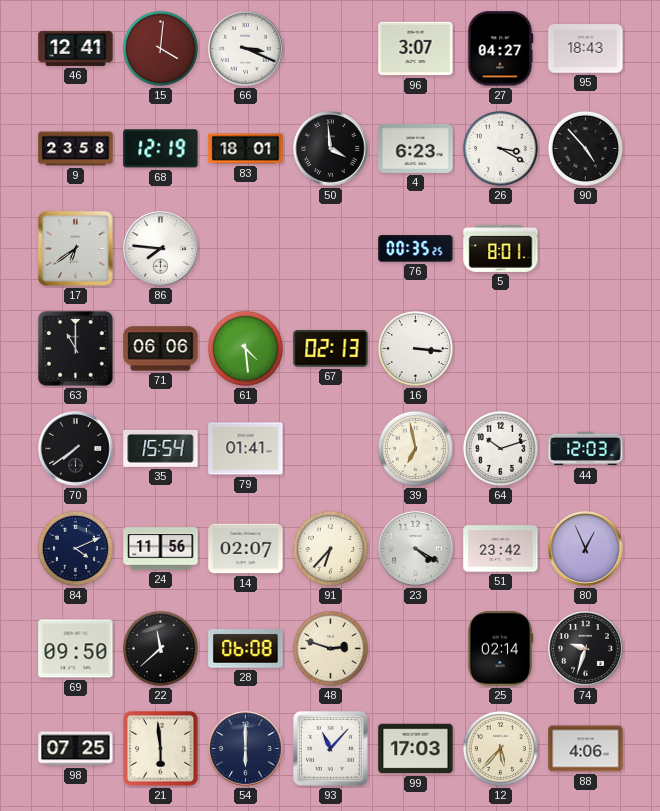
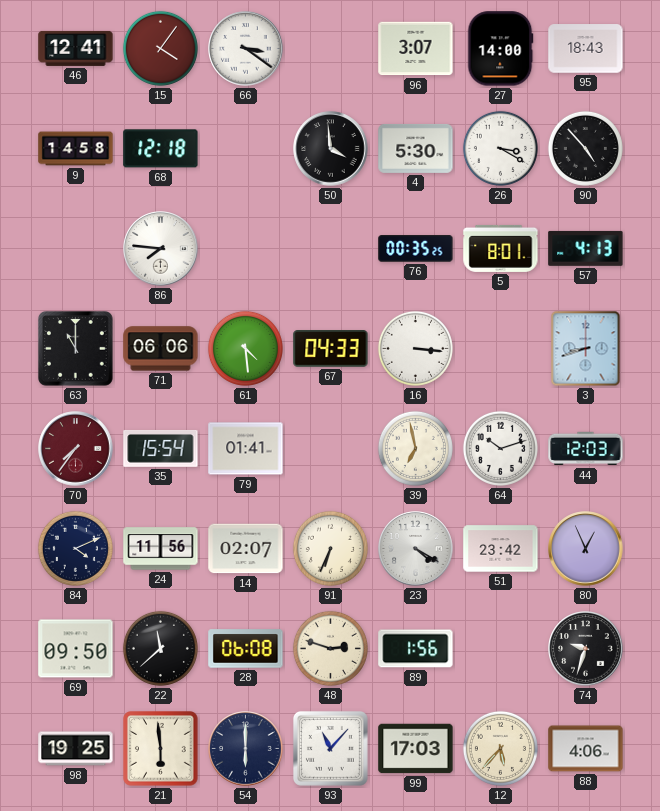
15: 4:01 -> 4:06 (160, 48)
66: 3:19 -> 3:21 (246, 49)
27: 04:27 -> 14:00 (501, 49)
9: 23:58 -> 14:58 (76, 149)
68: 12:19 -> 12:18 (161, 149)
83: 18:01 -> none (246, 149)
4: 6:23 -> 5:30 (416, 148)
17: 6:39 -> none (75, 248)
57: none -> 4:13 (586, 248)
67: 02:13 -> 04:33 (331, 349)
3: none -> 8:42 (586, 349)
70: 7:39 -> 7:36 (76, 449)
70 dial: black -> burgundy (76, 449)
91: 6:37 -> 6:34 (330, 548)
89: none -> 1:56 (416, 649)
25: 02:14 -> none (500, 649)
98: 07:25 -> 19:25 (76, 749)
